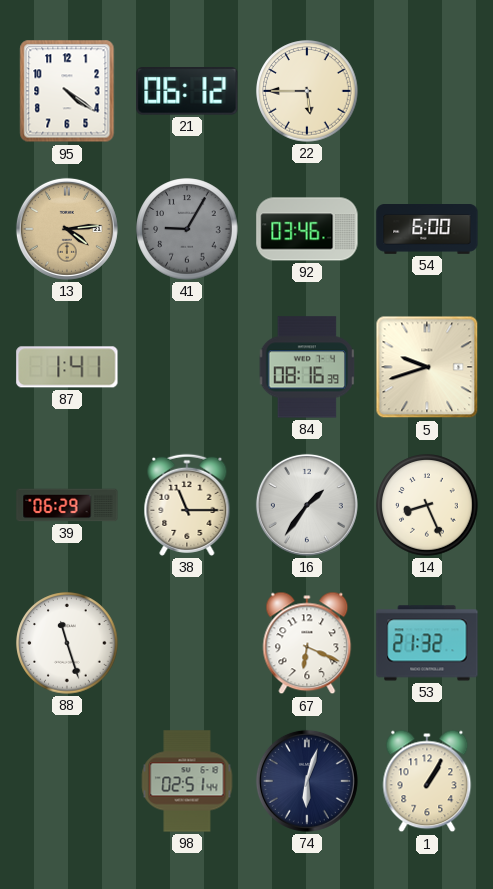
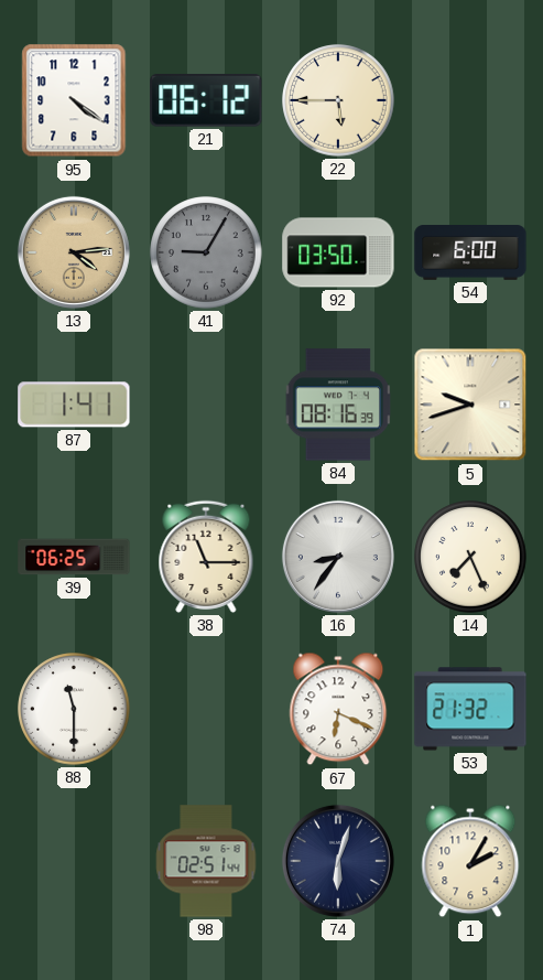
92: 03:46 -> 03:50 (338, 252)
39: 06:29 -> 06:25 (74, 557)
16: 1:36 -> 8:36 (338, 557)
14: 8:26 -> 7:26 (470, 557)
88: 11:27 -> 11:30 (74, 709)
1: 1:05 -> 2:05 (470, 861)
